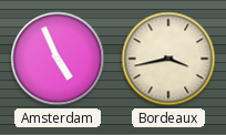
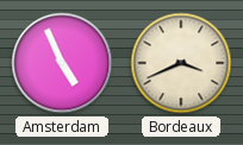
Bordeaux: 3:43 -> 3:41 (181, 63)
